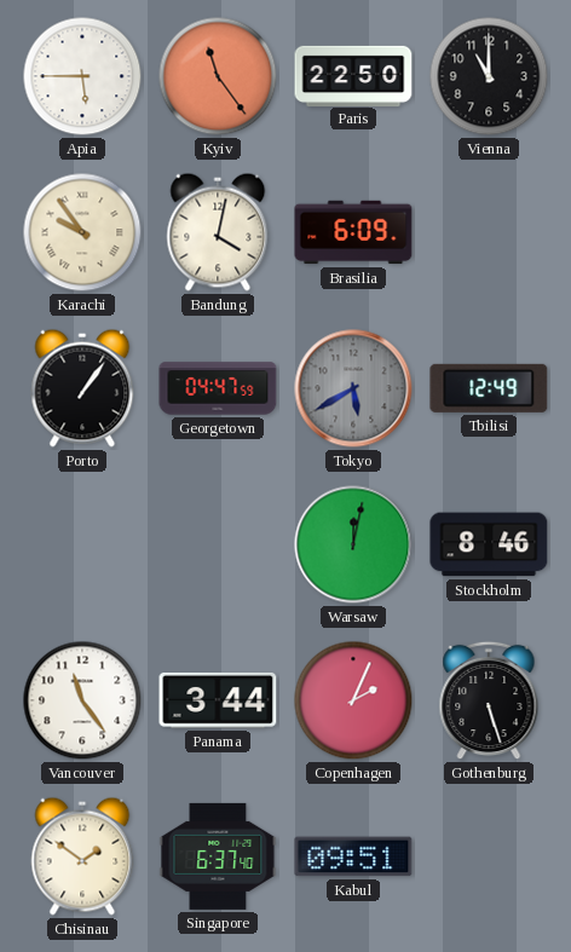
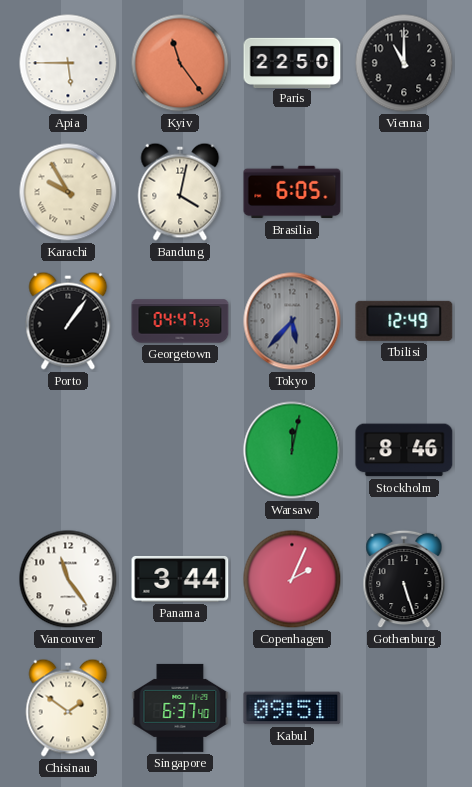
Karachi: 9:54 -> 9:55 (68, 192)
Brasilia: 6:09 -> 6:05 (292, 192)
Tokyo: 5:40 -> 5:37 (292, 321)
